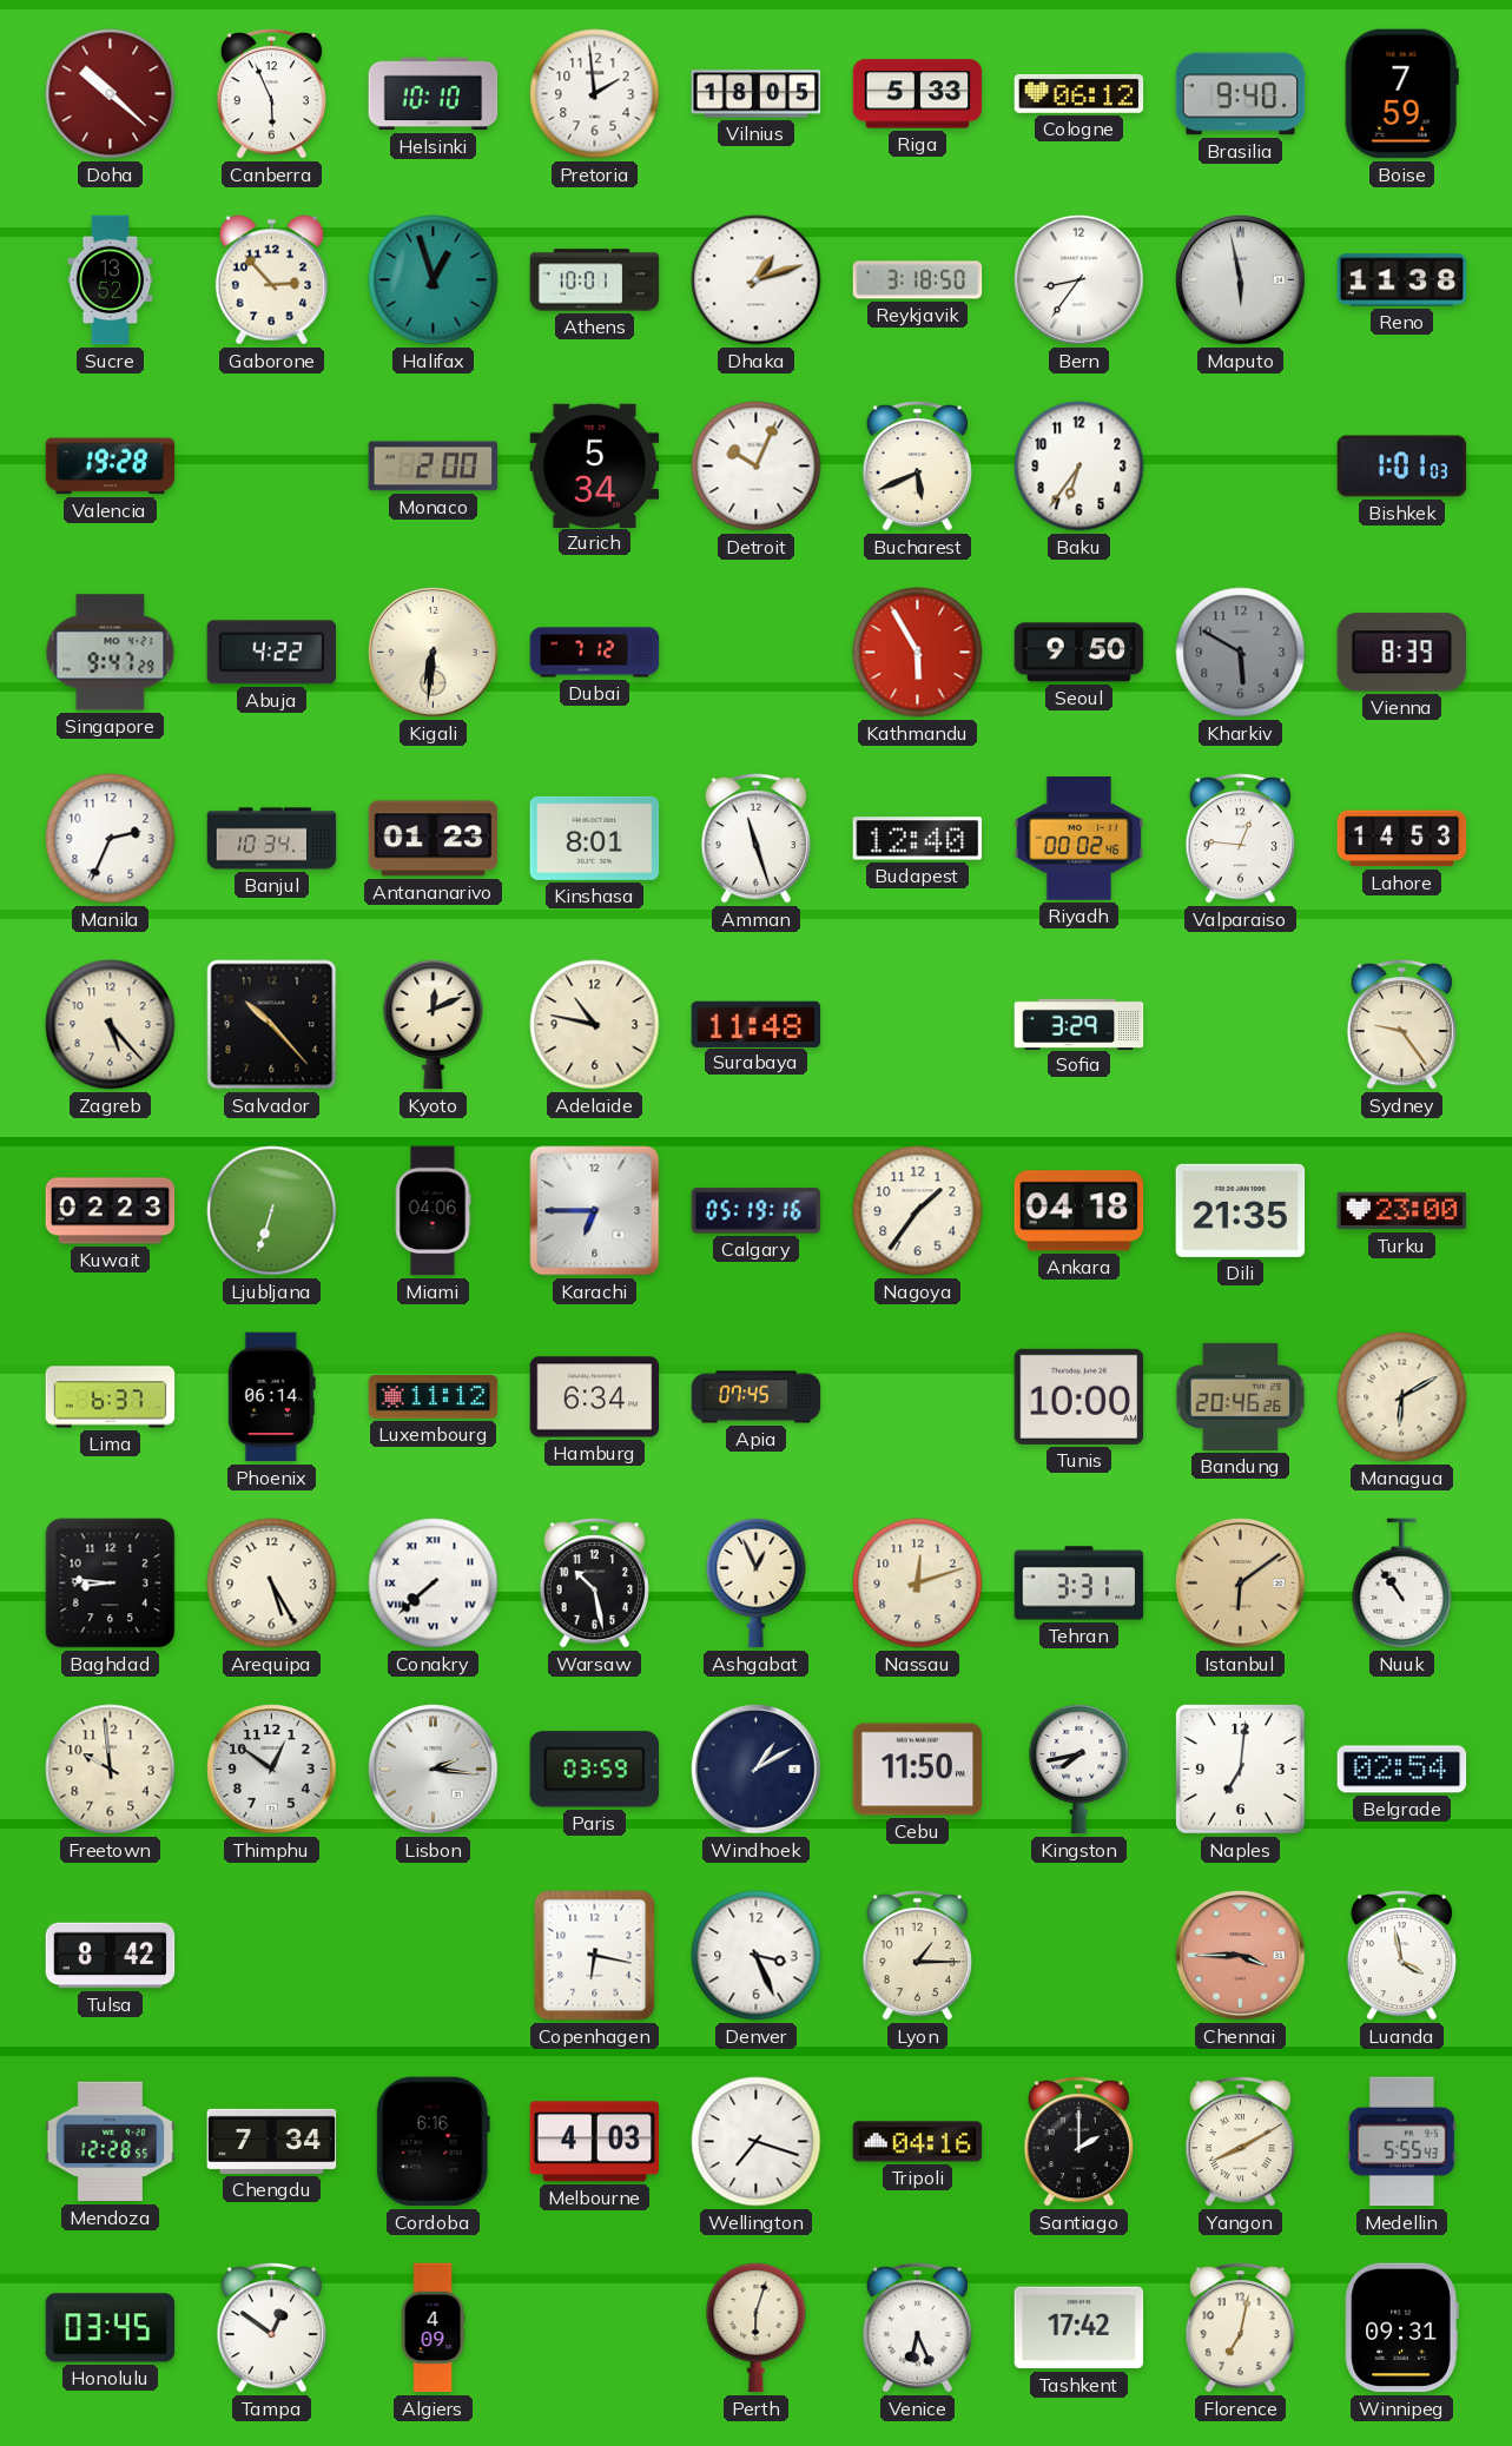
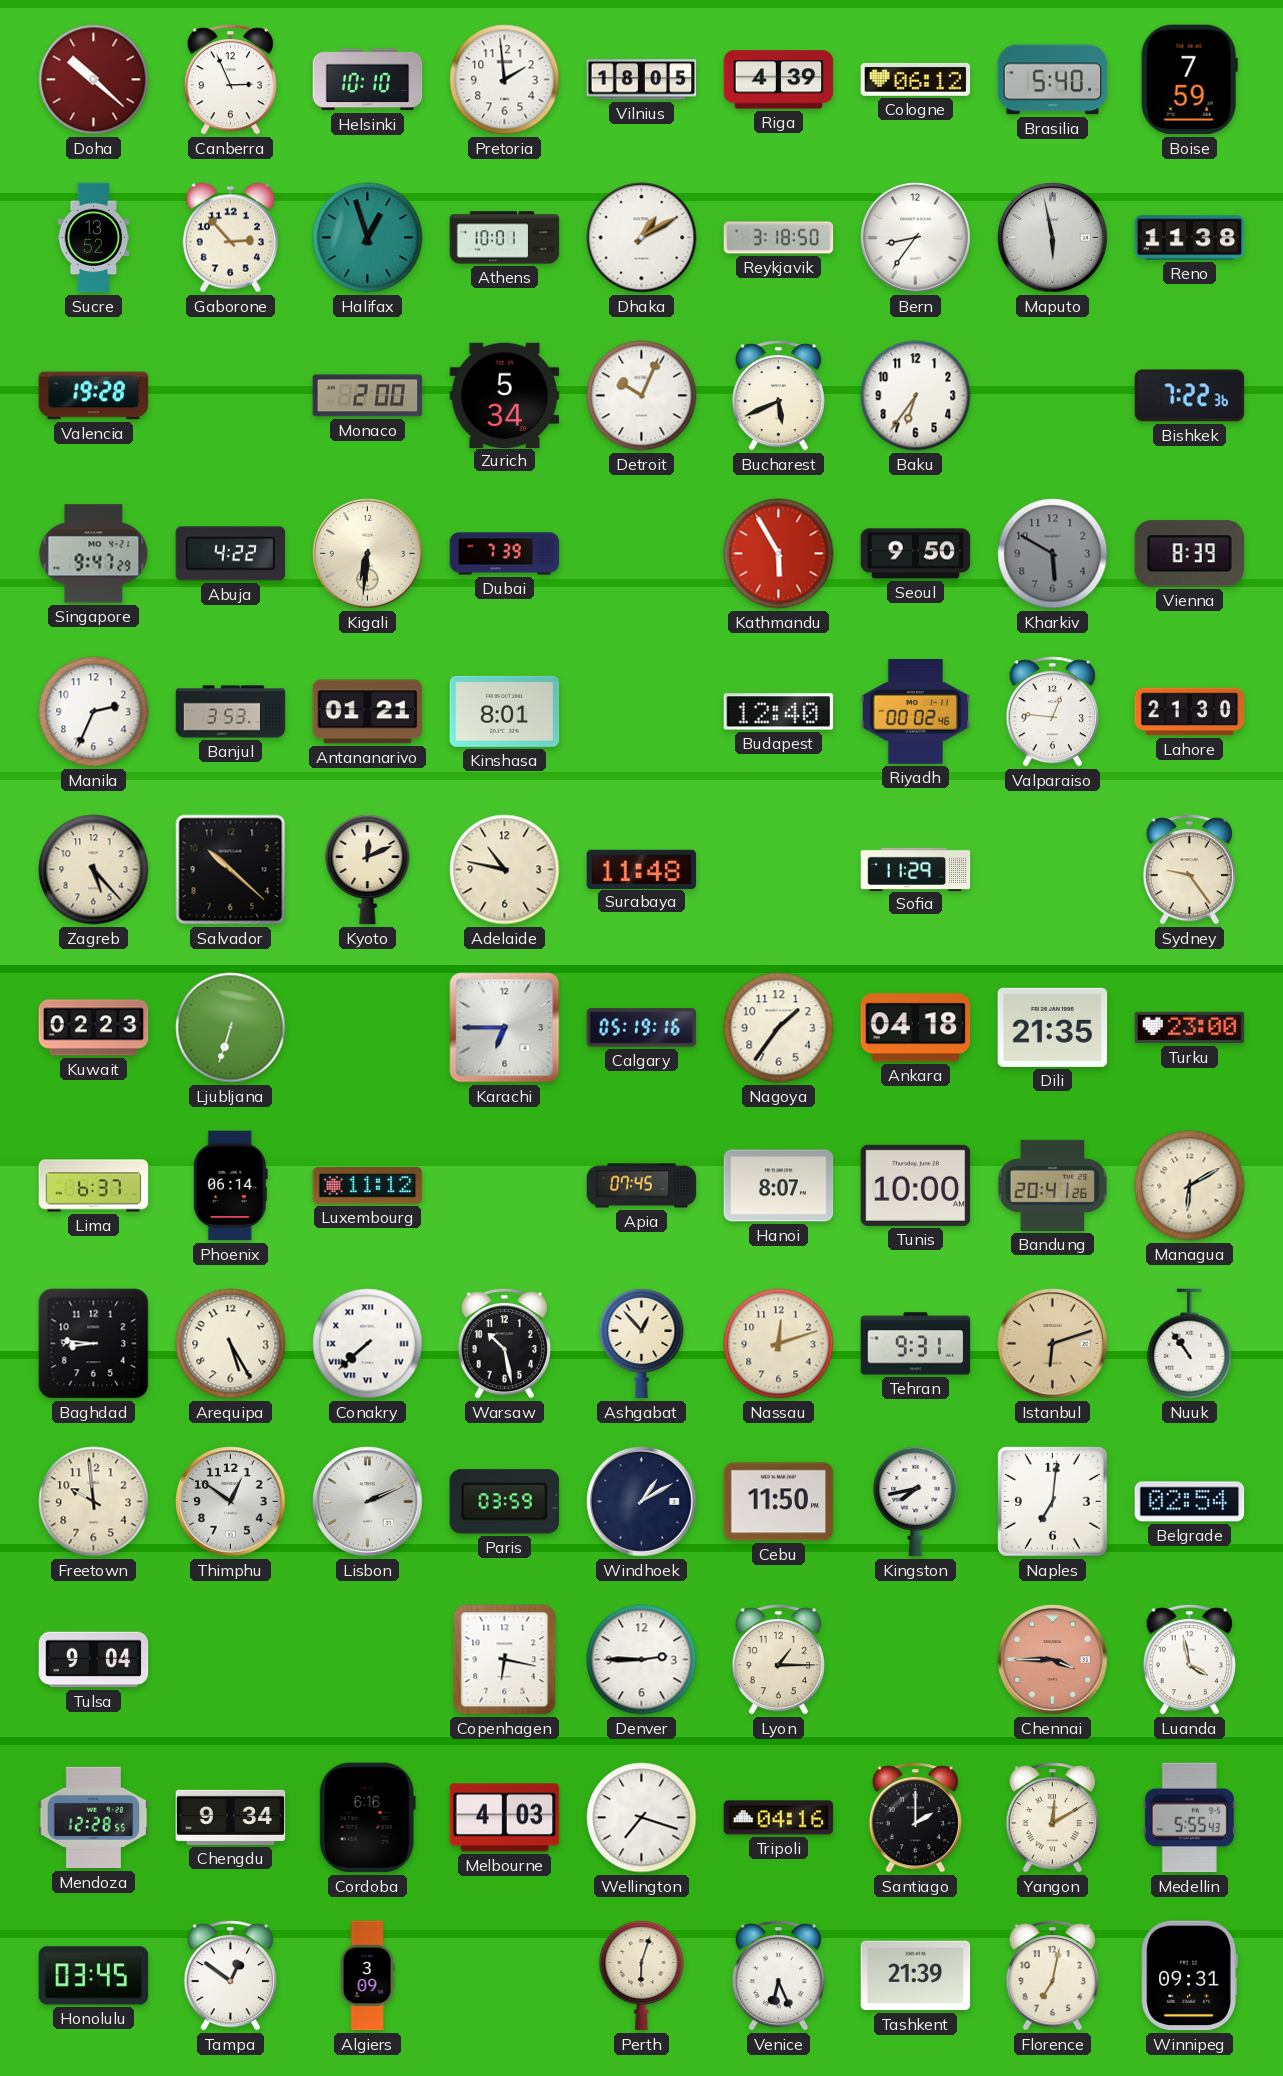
Canberra: 5:56 -> 2:56 (230, 80)
Riga: 5:33 -> 4:39 (779, 80)
Brasilia: 9:40 -> 5:40 (1053, 80)
Dhaka: 1:12 -> 1:10 (642, 238)
Bishkek: 1:01 -> 7:22 (1190, 396)
Dubai: 7:12 -> 7:39 (505, 554)
Banjul: 10:34 -> 3:53 (231, 712)
Antananarivo: 01:23 -> 01:21 (368, 712)
Amman: 11:27 -> none (755, 839)
Lahore: 14:53 -> 21:30 (1190, 712)
Salvador: 10:23 -> 10:22 (231, 870)
Sofia: 3:29 -> 11:29 (916, 869)
Miami: 04:06 -> none (433, 1211)
Hamburg: 6:34 -> none (595, 1397)
Hanoi: none -> 8:07 (779, 1186)
Bandung: 20:46 -> 20:41 (1053, 1185)
Ashgabat: 12:56 -> 12:53 (642, 1343)
Tehran: 3:31 -> 9:31 (916, 1344)
Istanbul: 6:09 -> 6:12 (1053, 1344)
Lisbon: 2:16 -> 2:11 (368, 1502)
Tulsa: 8:42 -> 9:04 (94, 1660)
Denver: 3:26 -> 2:45 (642, 1660)
Chengdu: 7:34 -> 9:34 (231, 1817)
Yangon: 8:10 -> 12:10 (1052, 1818)
Algiers: 4:09 -> 3:09 (367, 1976)
Tashkent: 17:42 -> 21:39 (916, 1976)
